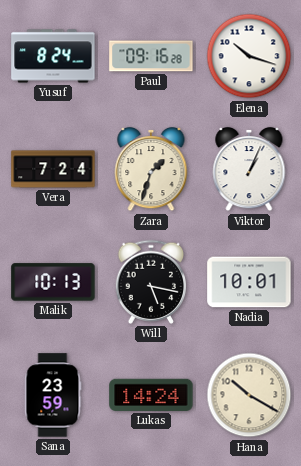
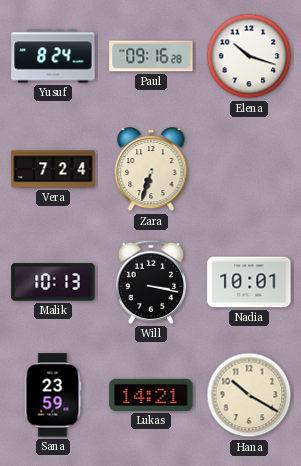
Zara: 1:33 -> 6:33 (151, 169)
Viktor: 1:04 -> none (249, 169)
Will: 5:17 -> 3:17 (150, 282)
Lukas: 14:24 -> 14:21 (151, 395)
